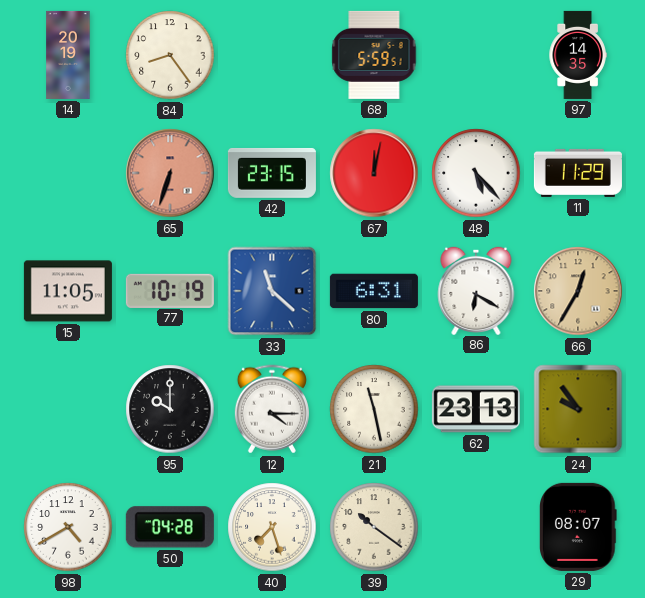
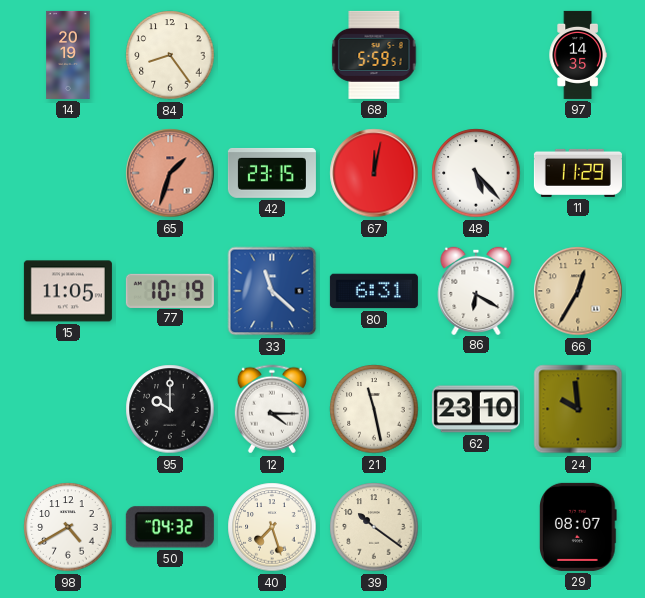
65: 6:33 -> 1:33 (170, 173)
62: 23:13 -> 23:10 (476, 409)
24: 9:54 -> 9:59 (578, 409)
50: 04:28 -> 04:32 (170, 527)
